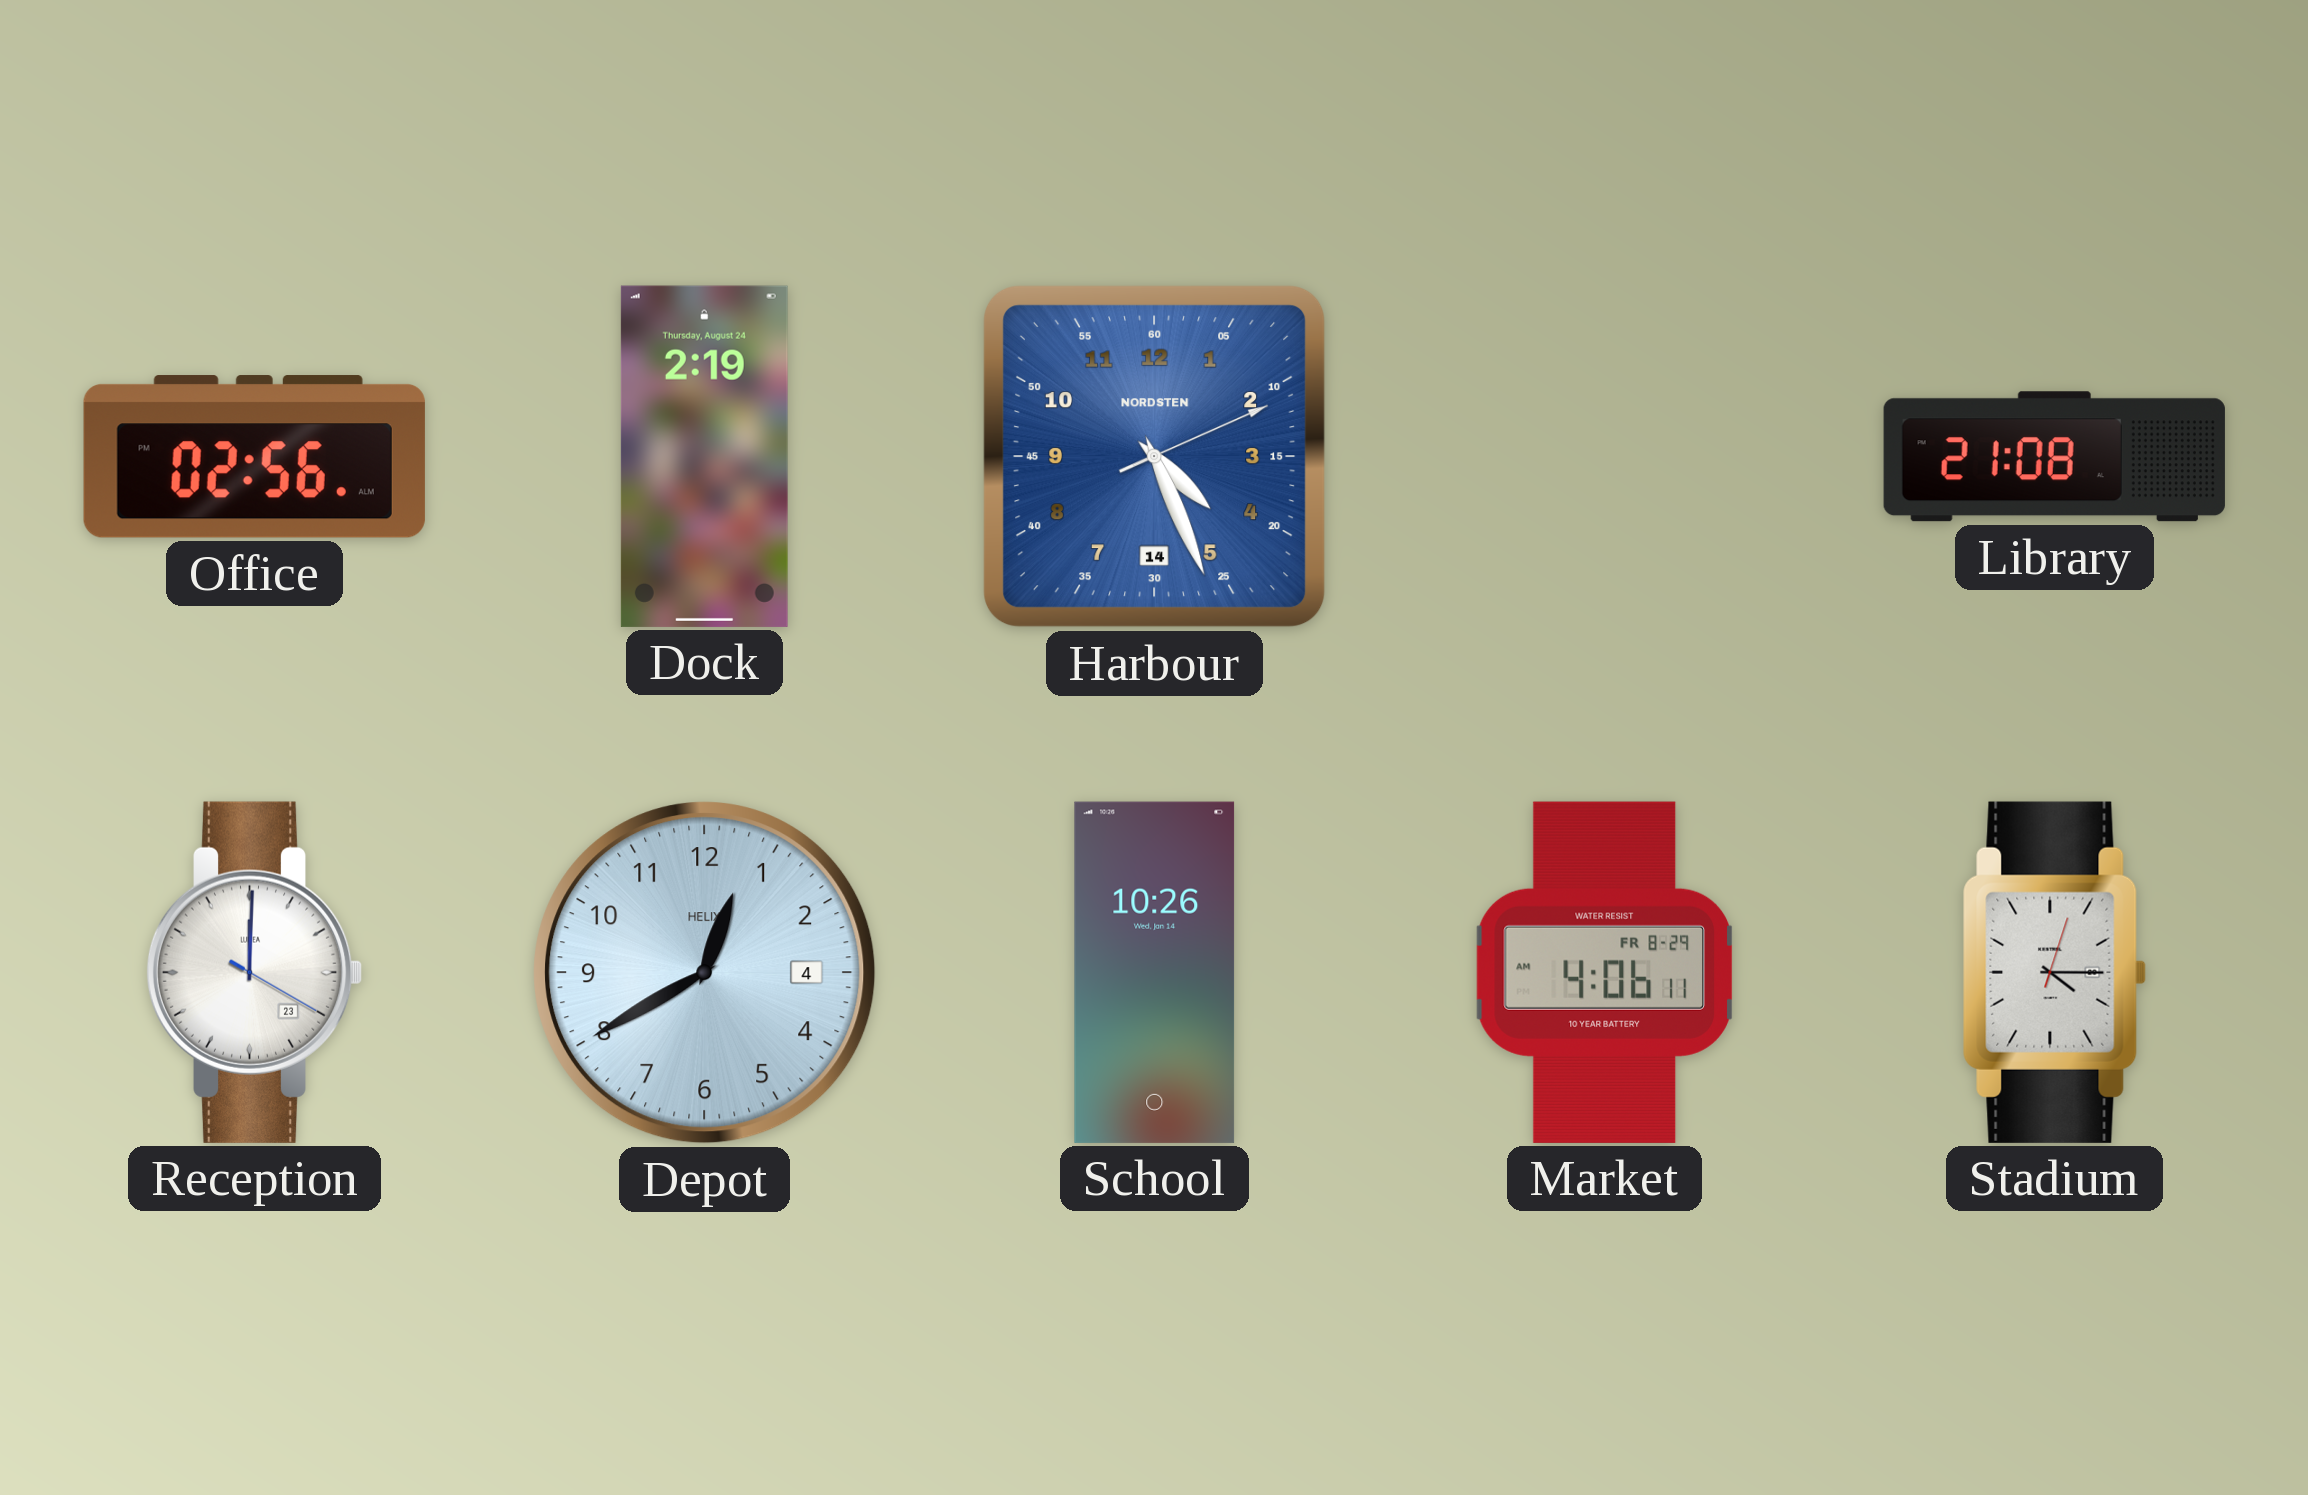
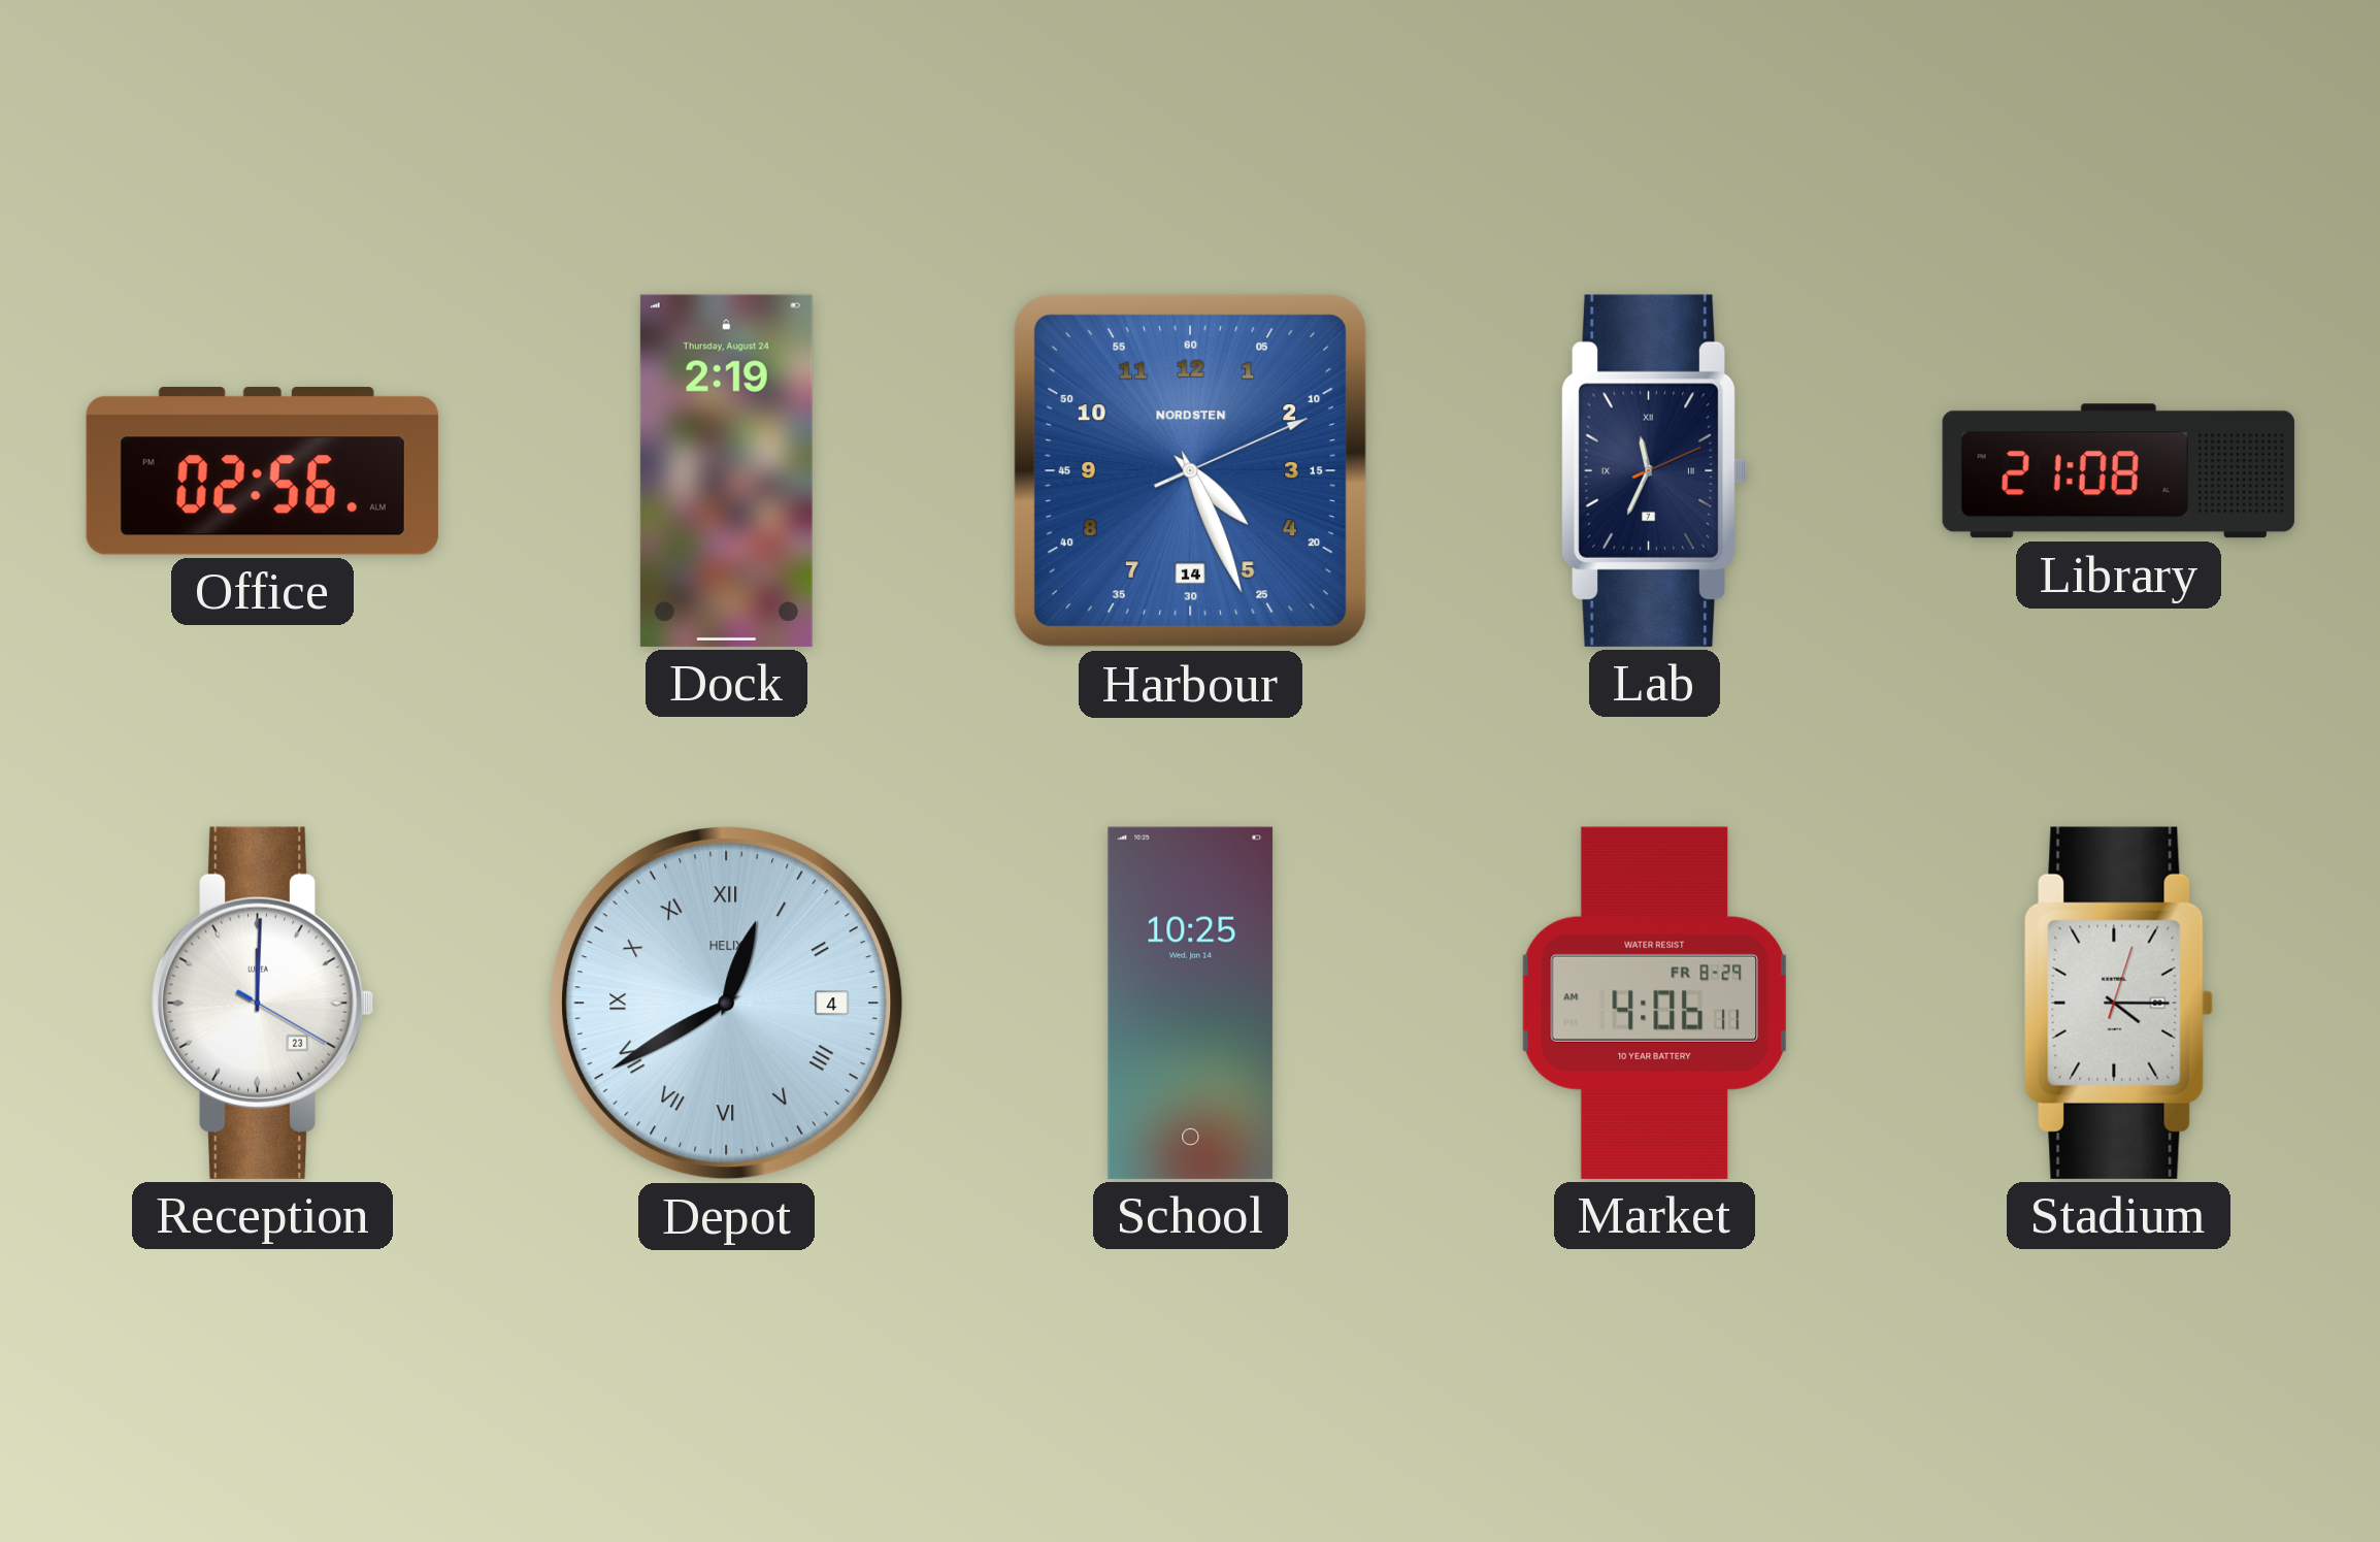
Lab: none -> 11:34 (1654, 470)
Depot numerals: Arabic -> Roman (727, 1004)
School: 10:26 -> 10:25 (1191, 1003)
